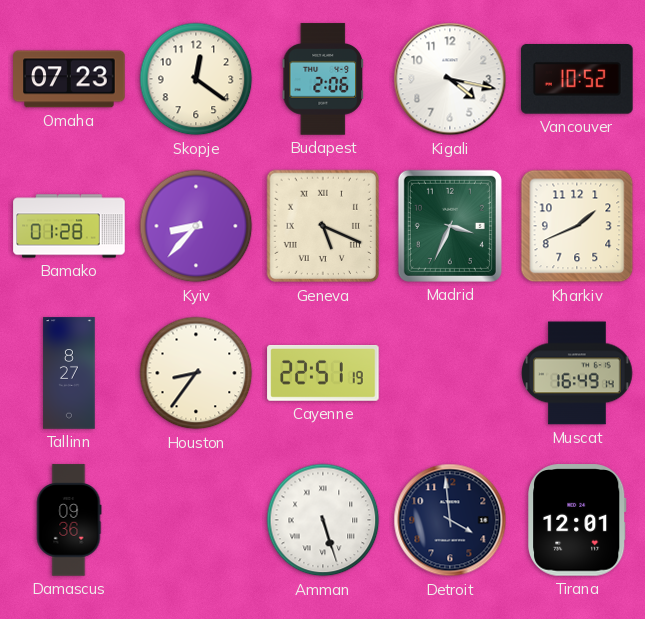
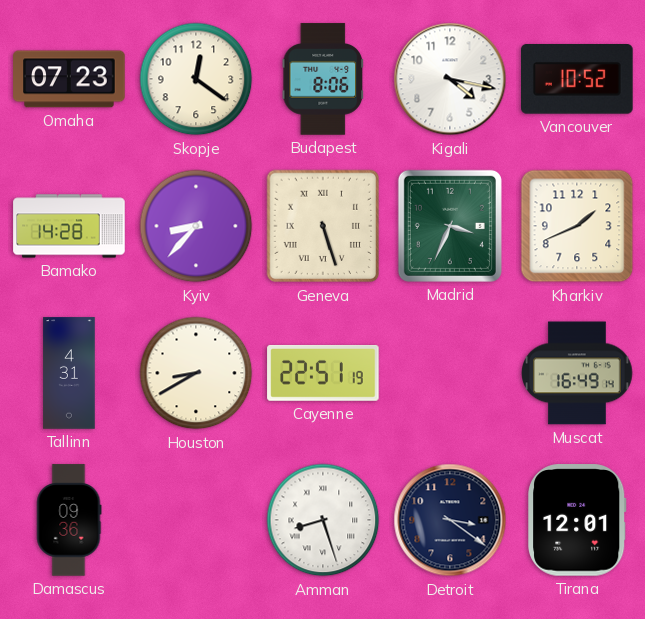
Budapest: 2:06 -> 8:06 (323, 79)
Bamako: 01:28 -> 14:28 (69, 226)
Geneva: 5:19 -> 5:27 (323, 226)
Tallinn: 8:27 -> 4:31 (69, 373)
Houston: 8:36 -> 8:40 (196, 373)
Amman: 5:27 -> 8:27 (323, 520)
Detroit: 3:59 -> 3:21 (450, 520)
